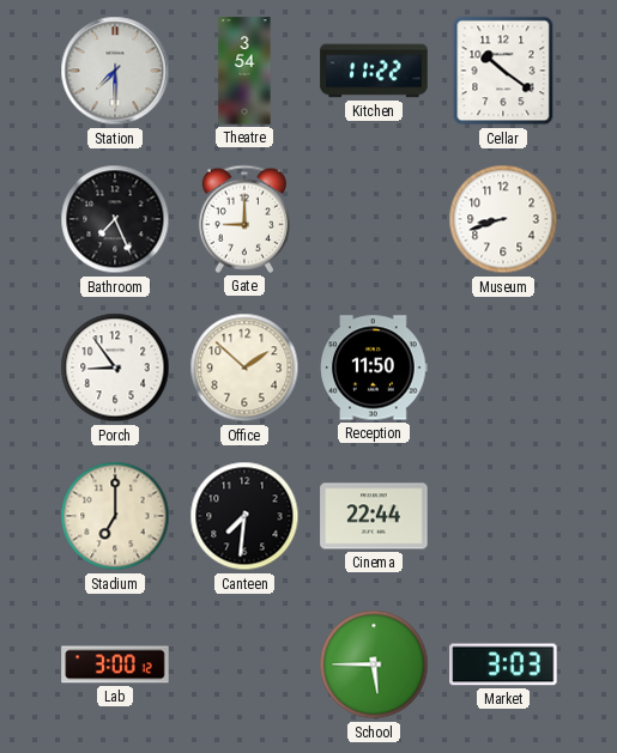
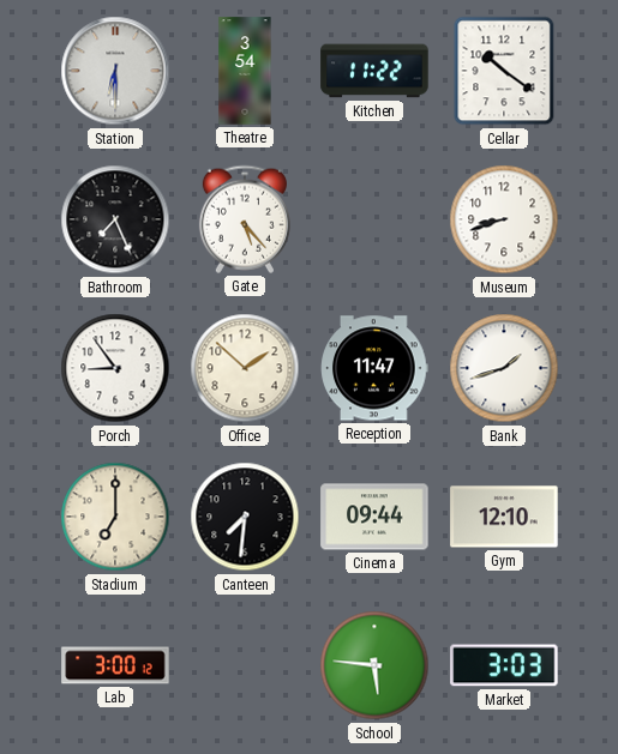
Station: 7:30 -> 6:30 (115, 71)
Gate: 9:00 -> 5:23 (245, 219)
Reception: 11:50 -> 11:47 (374, 368)
Bank: none -> 1:42 (504, 368)
Cinema: 22:44 -> 09:44 (374, 517)
Gym: none -> 12:10 (504, 517)
School: 5:45 -> 5:46 (374, 665)
